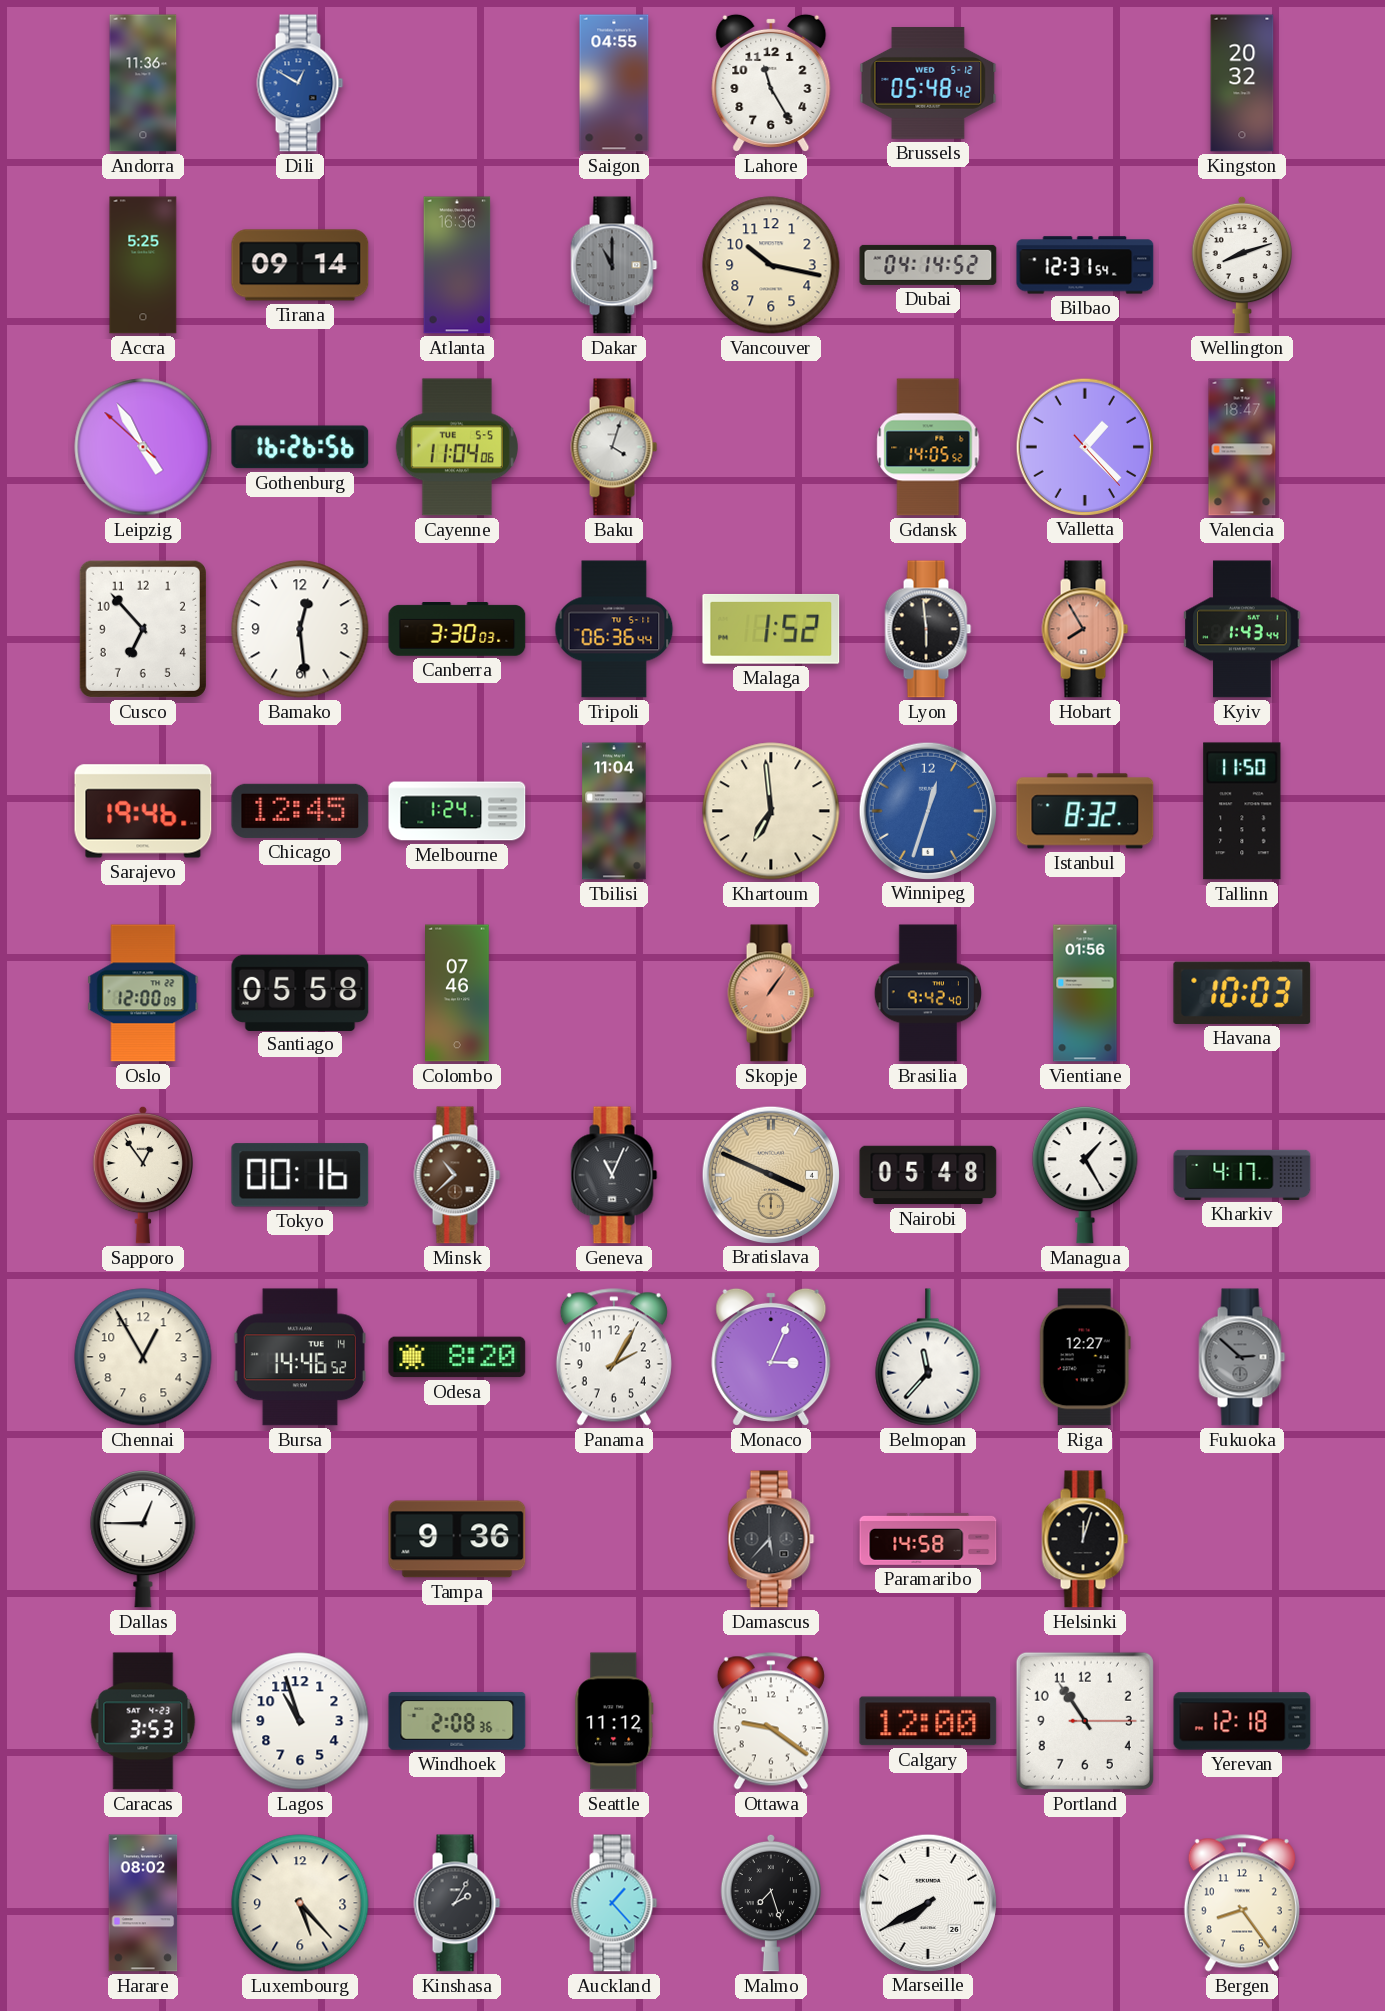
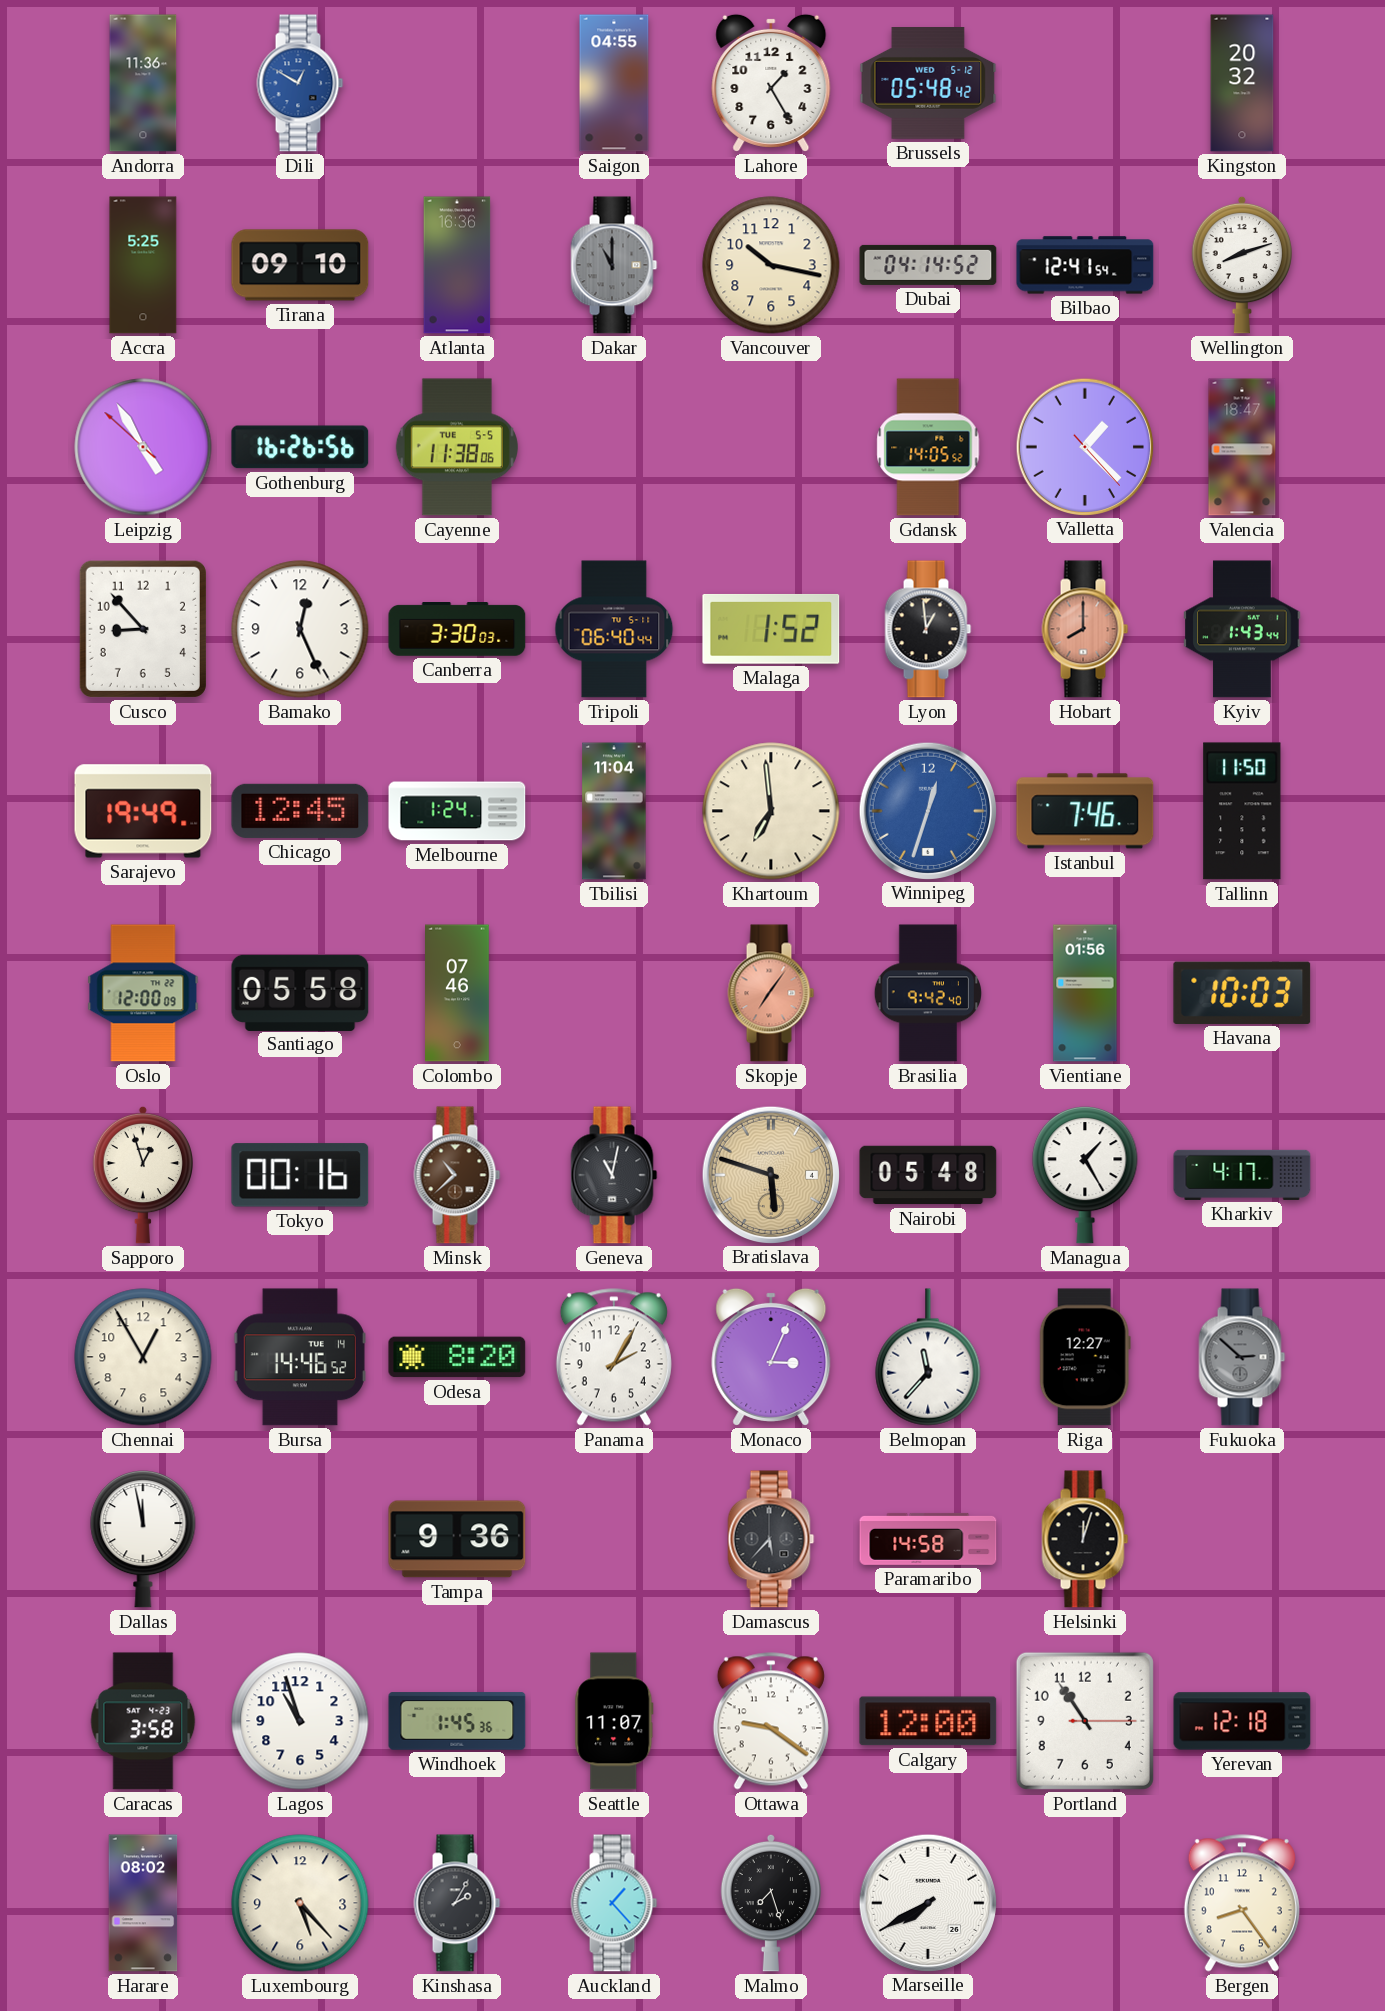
Lahore: 11:25 -> 1:25 (771, 83)
Tirana: 09:14 -> 09:10 (300, 265)
Bilbao: 12:31 -> 12:41 (1085, 265)
Cayenne: 11:04 -> 11:38 (457, 447)
Baku: 4:03 -> none (614, 447)
Cusco: 6:53 -> 8:53 (143, 629)
Bamako: 12:29 -> 12:26 (300, 629)
Tripoli: 06:36 -> 06:40 (614, 629)
Lyon: 5:59 -> 12:59 (928, 629)
Hobart: 7:55 -> 8:00 (1085, 629)
Sarajevo: 19:46 -> 19:49 (143, 811)
Istanbul: 8:32 -> 7:46 (1085, 811)
Skopje: 1:06 -> 7:06 (771, 993)
Sapporo: 12:54 -> 12:57 (142, 1175)
Geneva: 11:04 -> 11:02 (614, 1175)
Bratislava: 3:49 -> 5:48 (770, 1174)
Dallas: 12:45 -> 11:58 (143, 1539)
Caracas: 3:53 -> 3:58 (143, 1721)
Windhoek: 2:08 -> 1:45 (457, 1721)
Seattle: 11:12 -> 11:07 (614, 1721)
